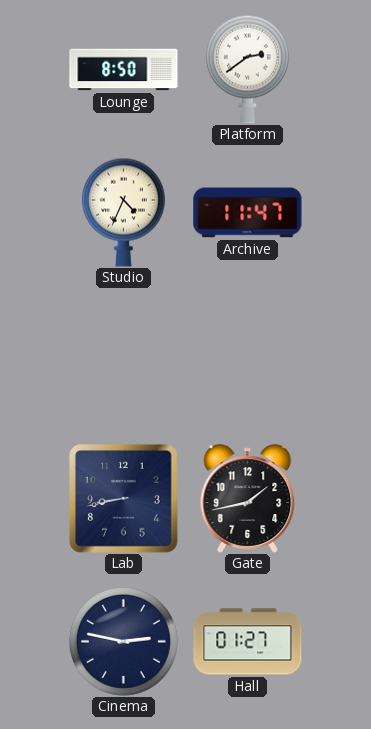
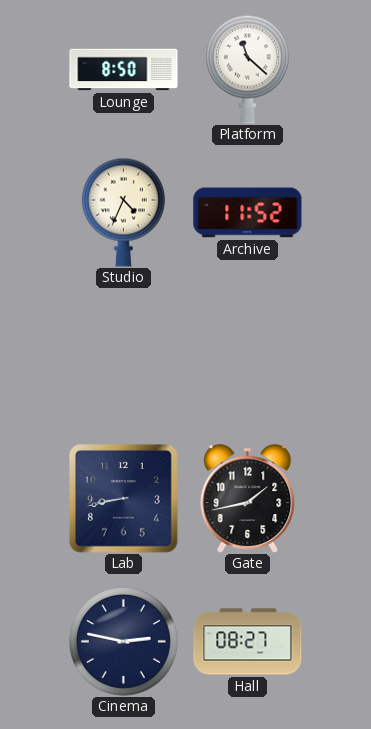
Platform: 2:39 -> 11:22 (247, 69)
Archive: 11:47 -> 11:52 (248, 213)
Hall: 01:27 -> 08:27 (248, 642)
